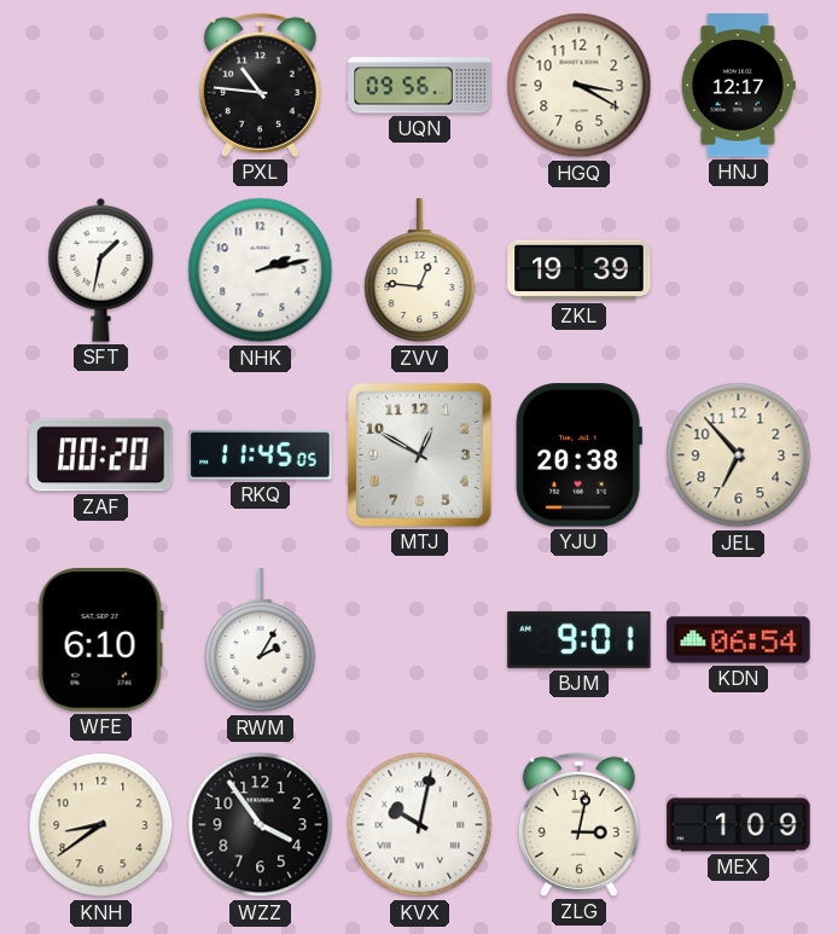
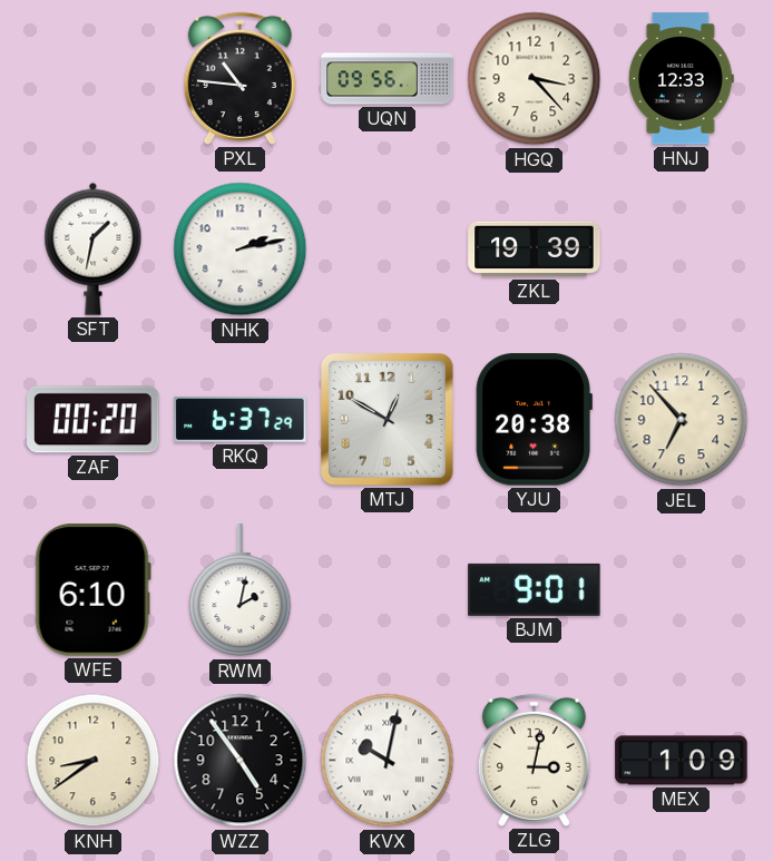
HGQ: 3:20 -> 3:23 (535, 79)
HNJ: 12:17 -> 12:33 (681, 79)
ZVV: 12:46 -> none (420, 271)
RKQ: 11:45 -> 6:37 (241, 419)
RWM: 2:05 -> 2:02 (241, 590)
KDN: 06:54 -> none (739, 640)
WZZ: 3:54 -> 4:54 (241, 761)
